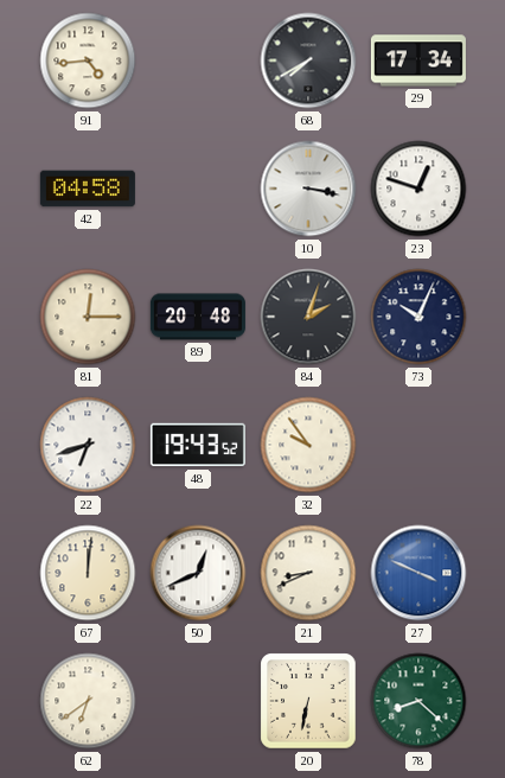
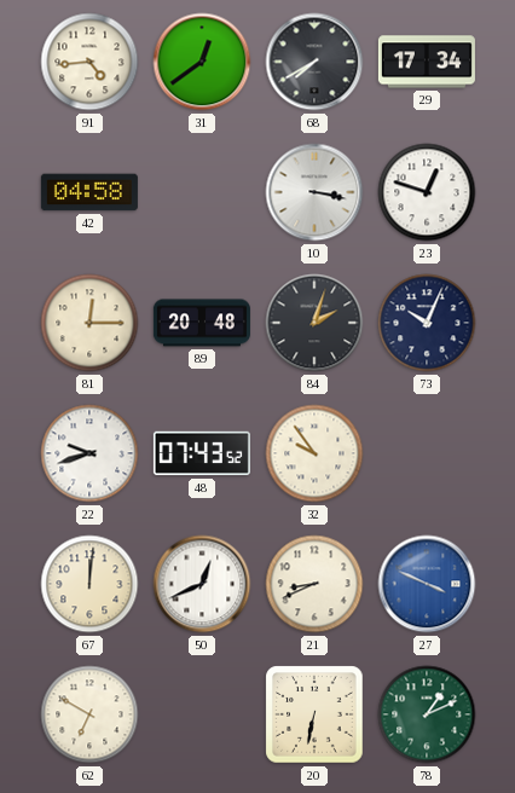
31: none -> 12:39 (202, 62)
22: 6:42 -> 9:42 (89, 453)
48: 19:43 -> 07:43 (202, 453)
62: 6:39 -> 6:50 (89, 714)
78: 8:22 -> 1:11 (427, 714)
